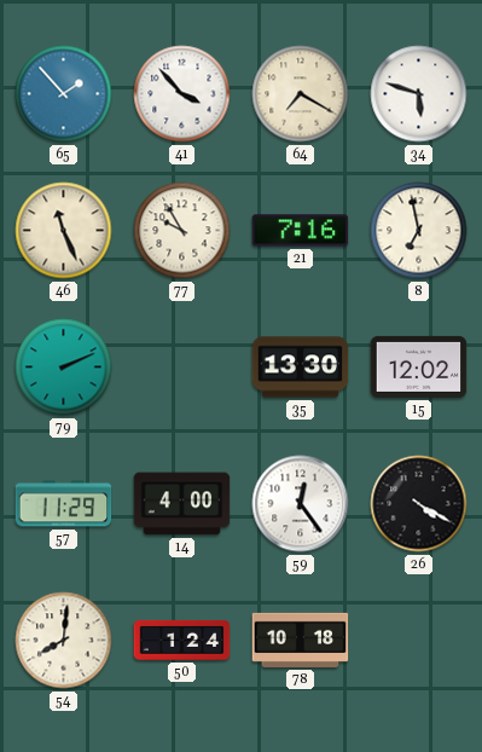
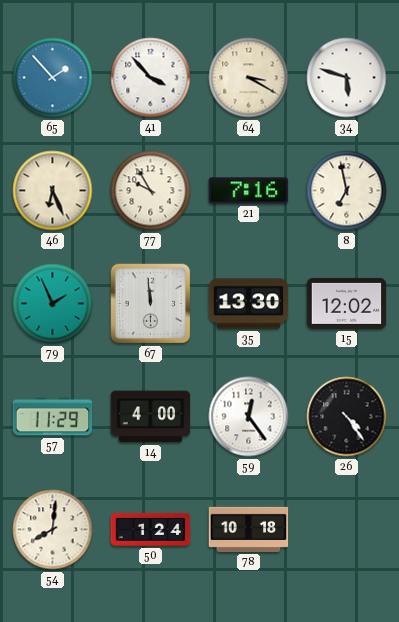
64: 7:20 -> 3:20 (249, 78)
46: 11:26 -> 6:26 (53, 191)
79: 2:11 -> 1:56 (53, 304)
67: none -> 11:59 (151, 304)
26: 4:20 -> 4:24 (347, 417)
